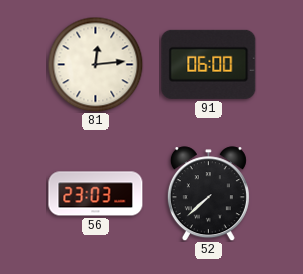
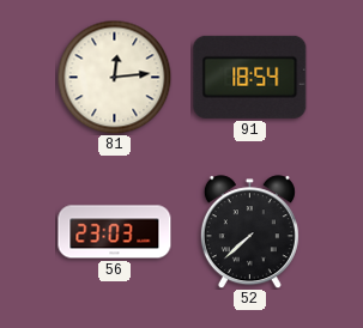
91: 06:00 -> 18:54 (250, 77)
